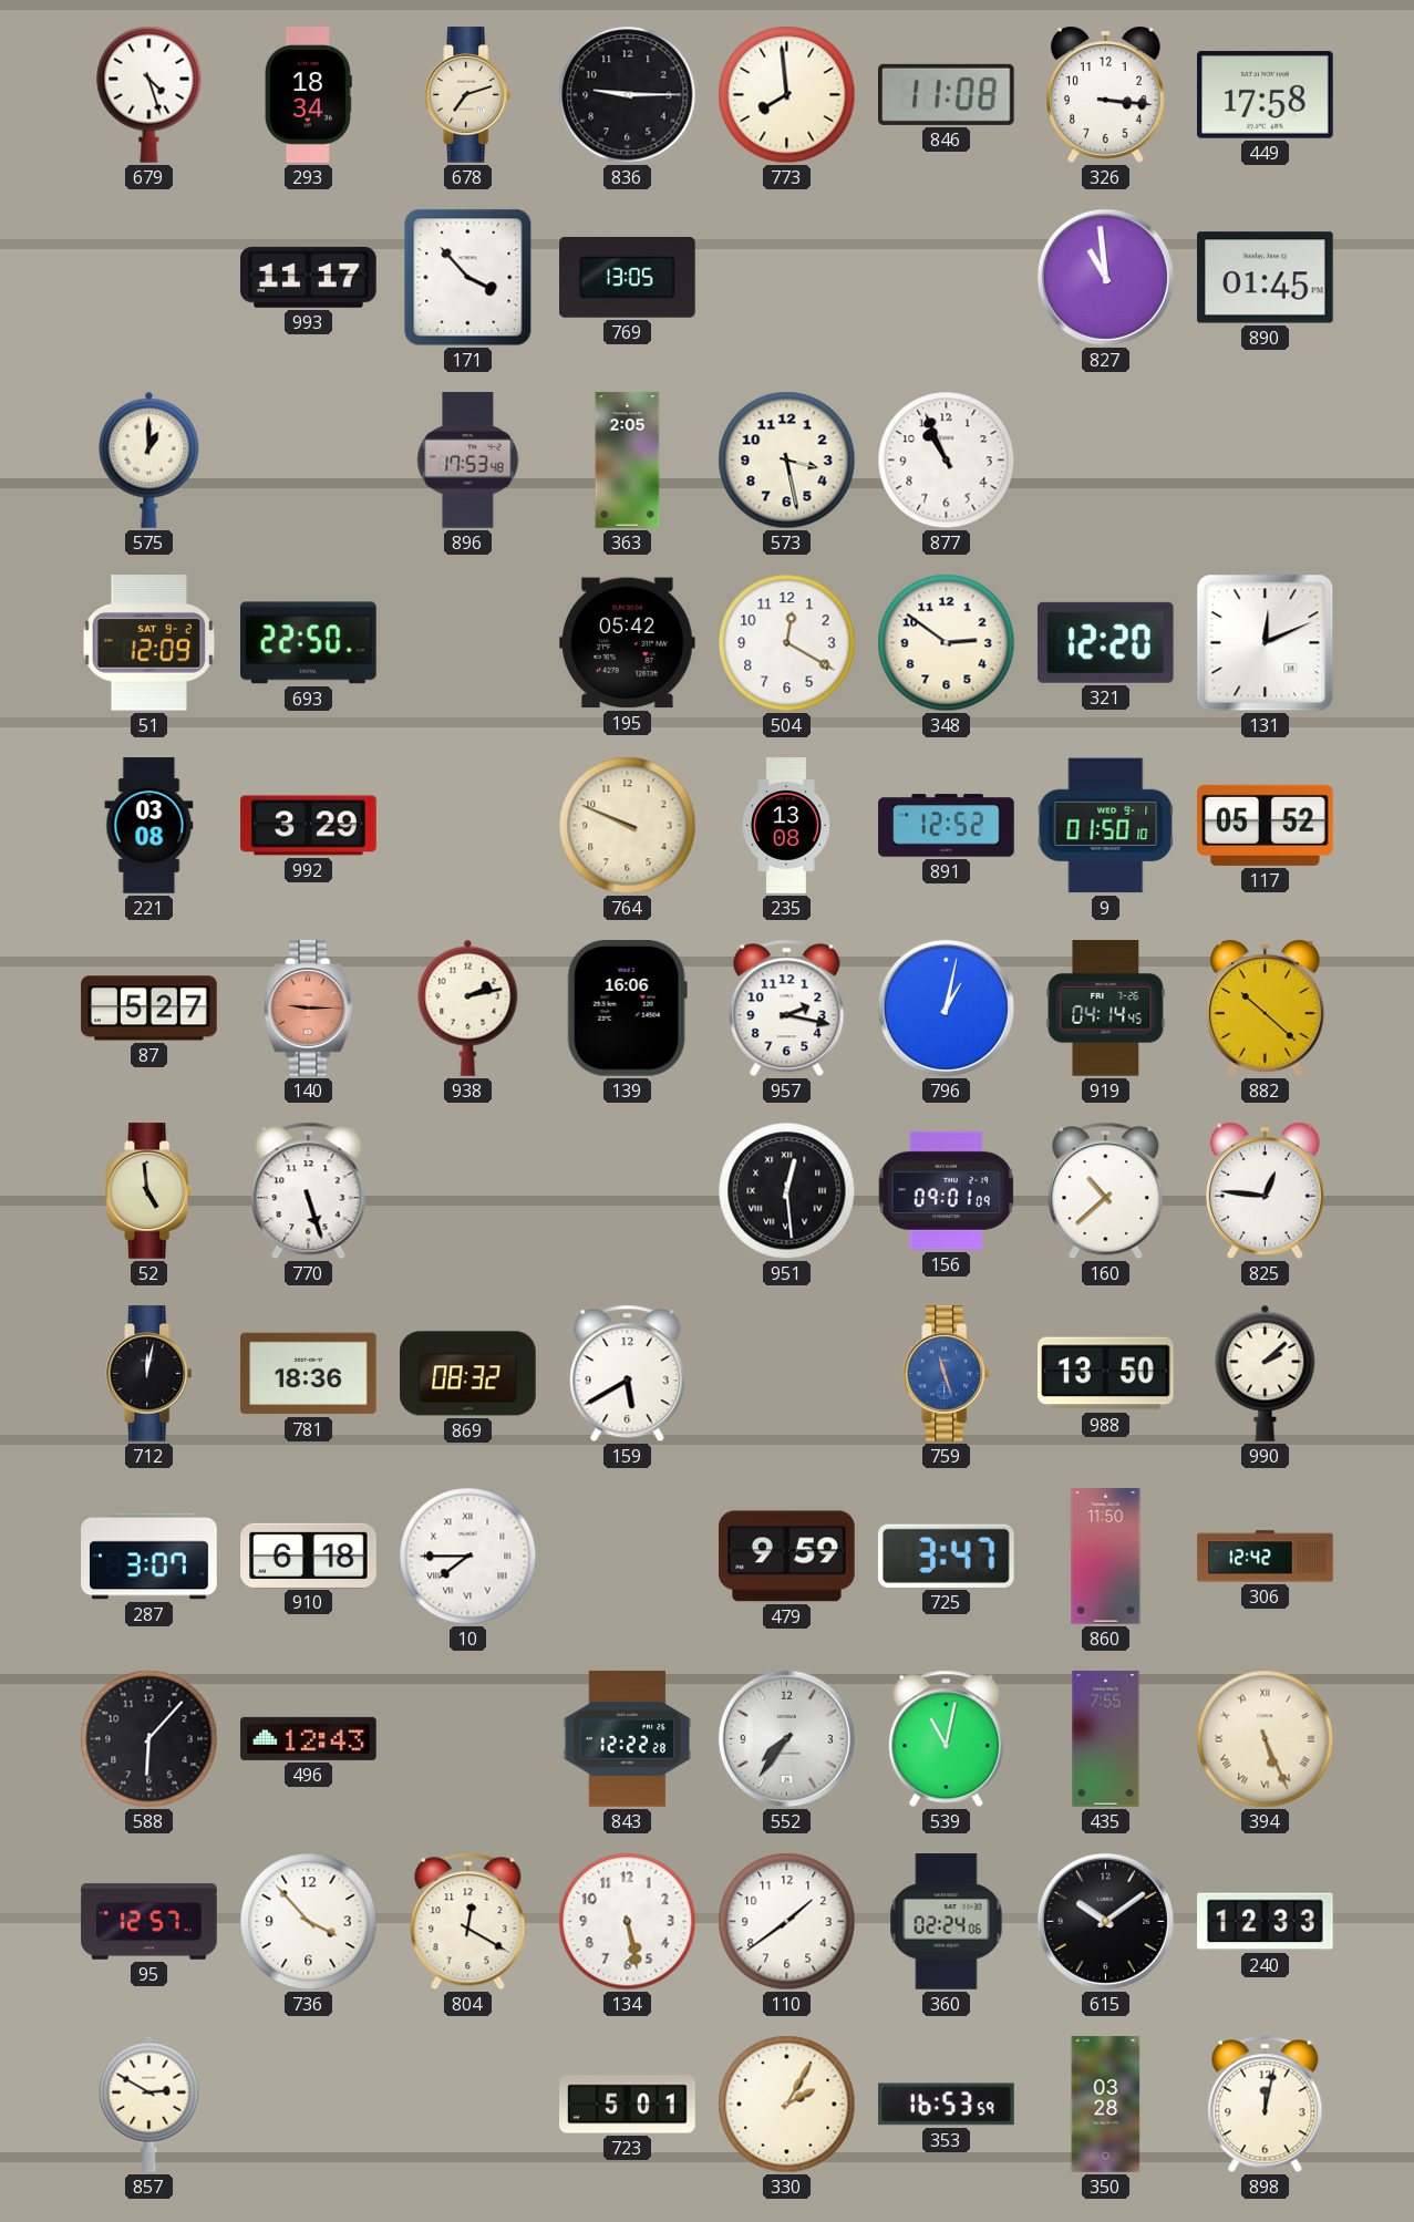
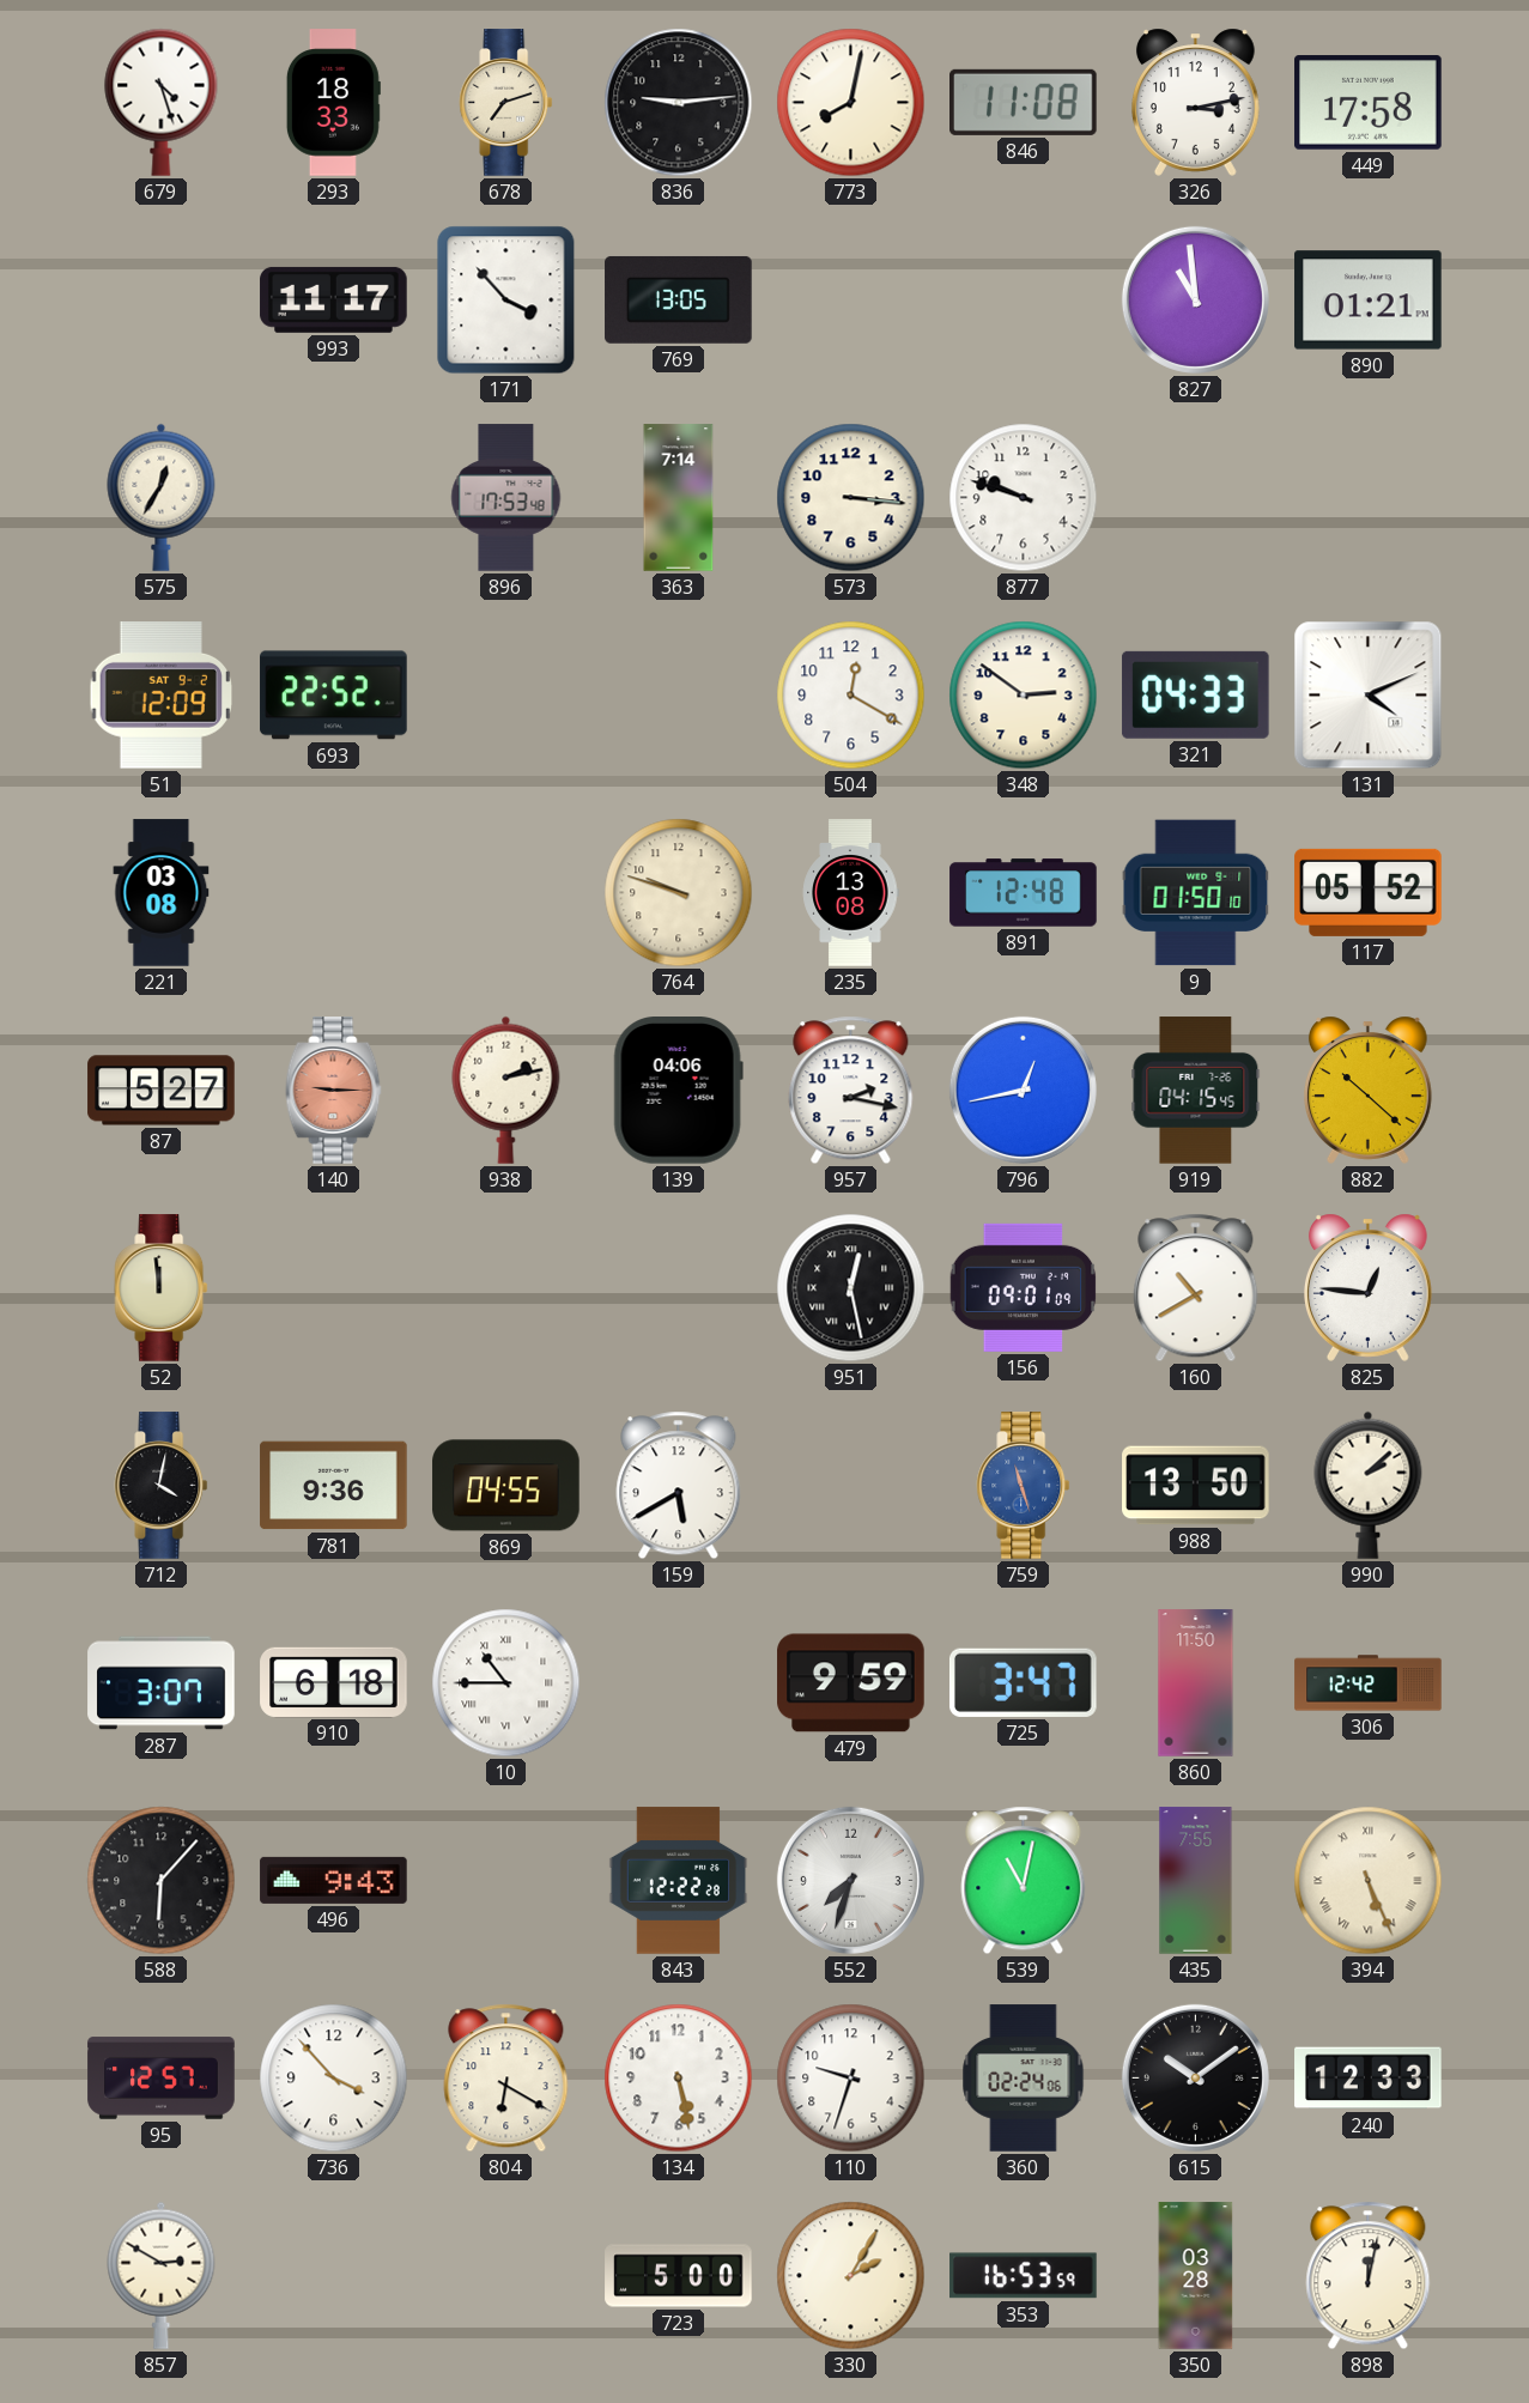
293: 18:34 -> 18:33 (333, 103)
836: 9:15 -> 9:14 (679, 103)
773: 7:59 -> 8:02 (851, 103)
326: 3:16 -> 3:13 (1195, 102)
890: 01:45 -> 01:21 (1369, 301)
575: 1:00 -> 12:35 (162, 497)
363: 2:05 -> 7:14 (679, 498)
573: 3:28 -> 3:16 (851, 498)
877: 10:56 -> 9:48 (1024, 498)
693: 22:50 -> 22:52 (334, 696)
195: 05:42 -> none (628, 643)
321: 12:20 -> 04:33 (1195, 694)
131: 12:11 -> 4:11 (1369, 696)
992: 3:29 -> none (309, 826)
764: 9:49 -> 9:48 (679, 893)
891: 12:52 -> 12:48 (1024, 893)
139: 16:06 -> 04:06 (678, 1091)
796: 1:02 -> 12:43 (1023, 1090)
919: 04:14 -> 04:15 (1196, 1091)
52: 4:59 -> 11:59 (162, 1288)
770: 5:27 -> none (309, 1191)
951: 12:29 -> 12:28 (851, 1288)
160: 10:38 -> 10:40 (1196, 1288)
712: 12:02 -> 4:02 (162, 1486)
781: 18:36 -> 9:36 (334, 1486)
869: 08:32 -> 04:55 (506, 1486)
10: 7:45 -> 10:45 (506, 1683)
496: 12:43 -> 9:43 (334, 1880)
552: 7:36 -> 7:33 (850, 1880)
804: 12:20 -> 6:20 (506, 2079)
110: 1:39 -> 9:33 (851, 2079)
723: 5:01 -> 5:00 (679, 2276)
